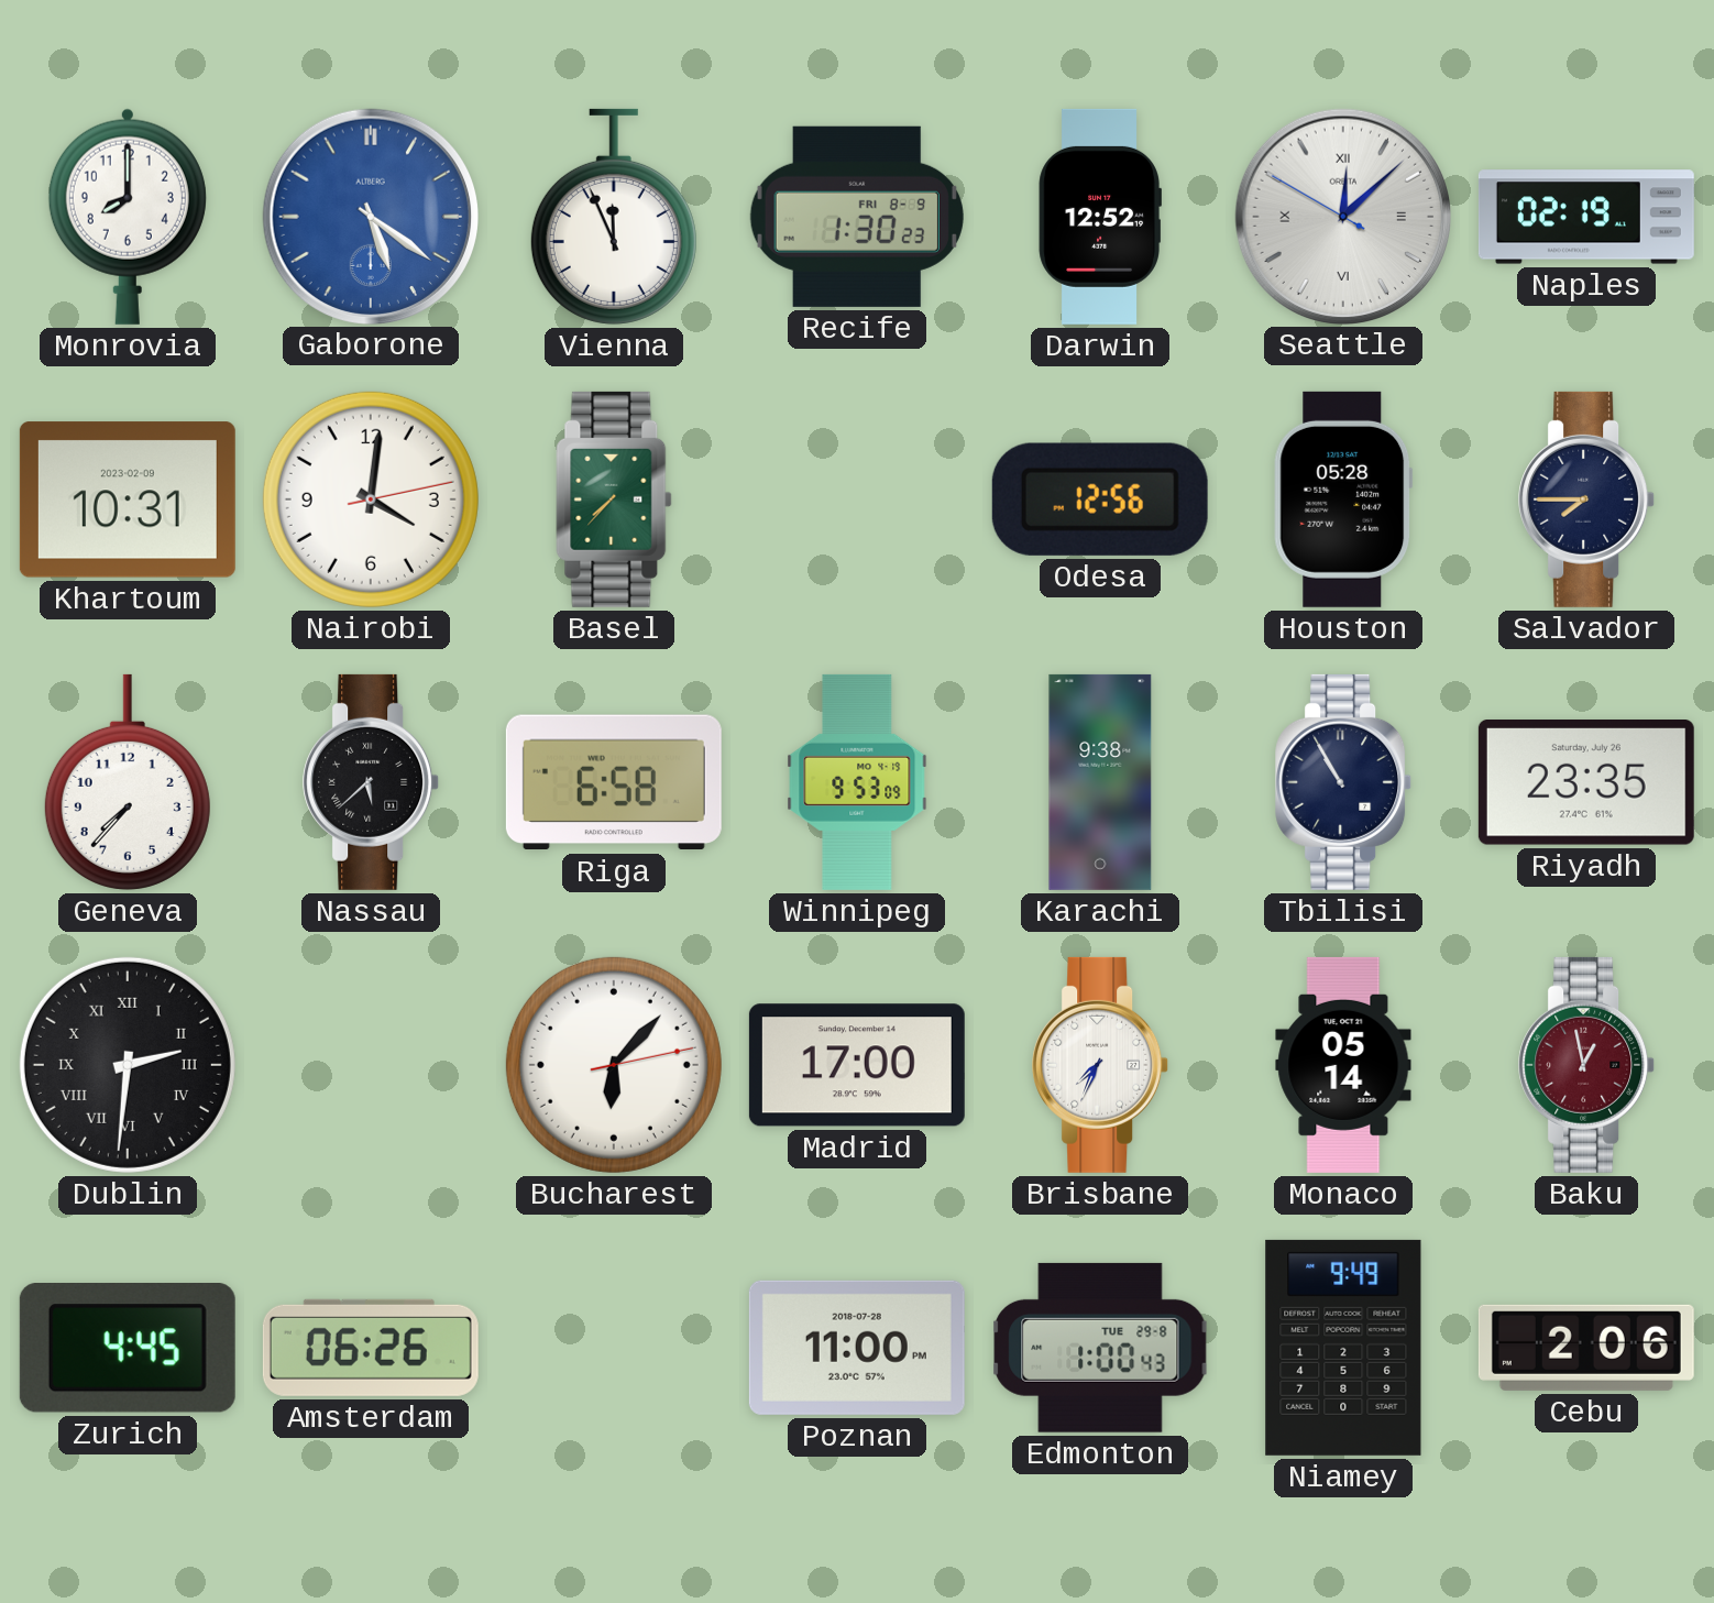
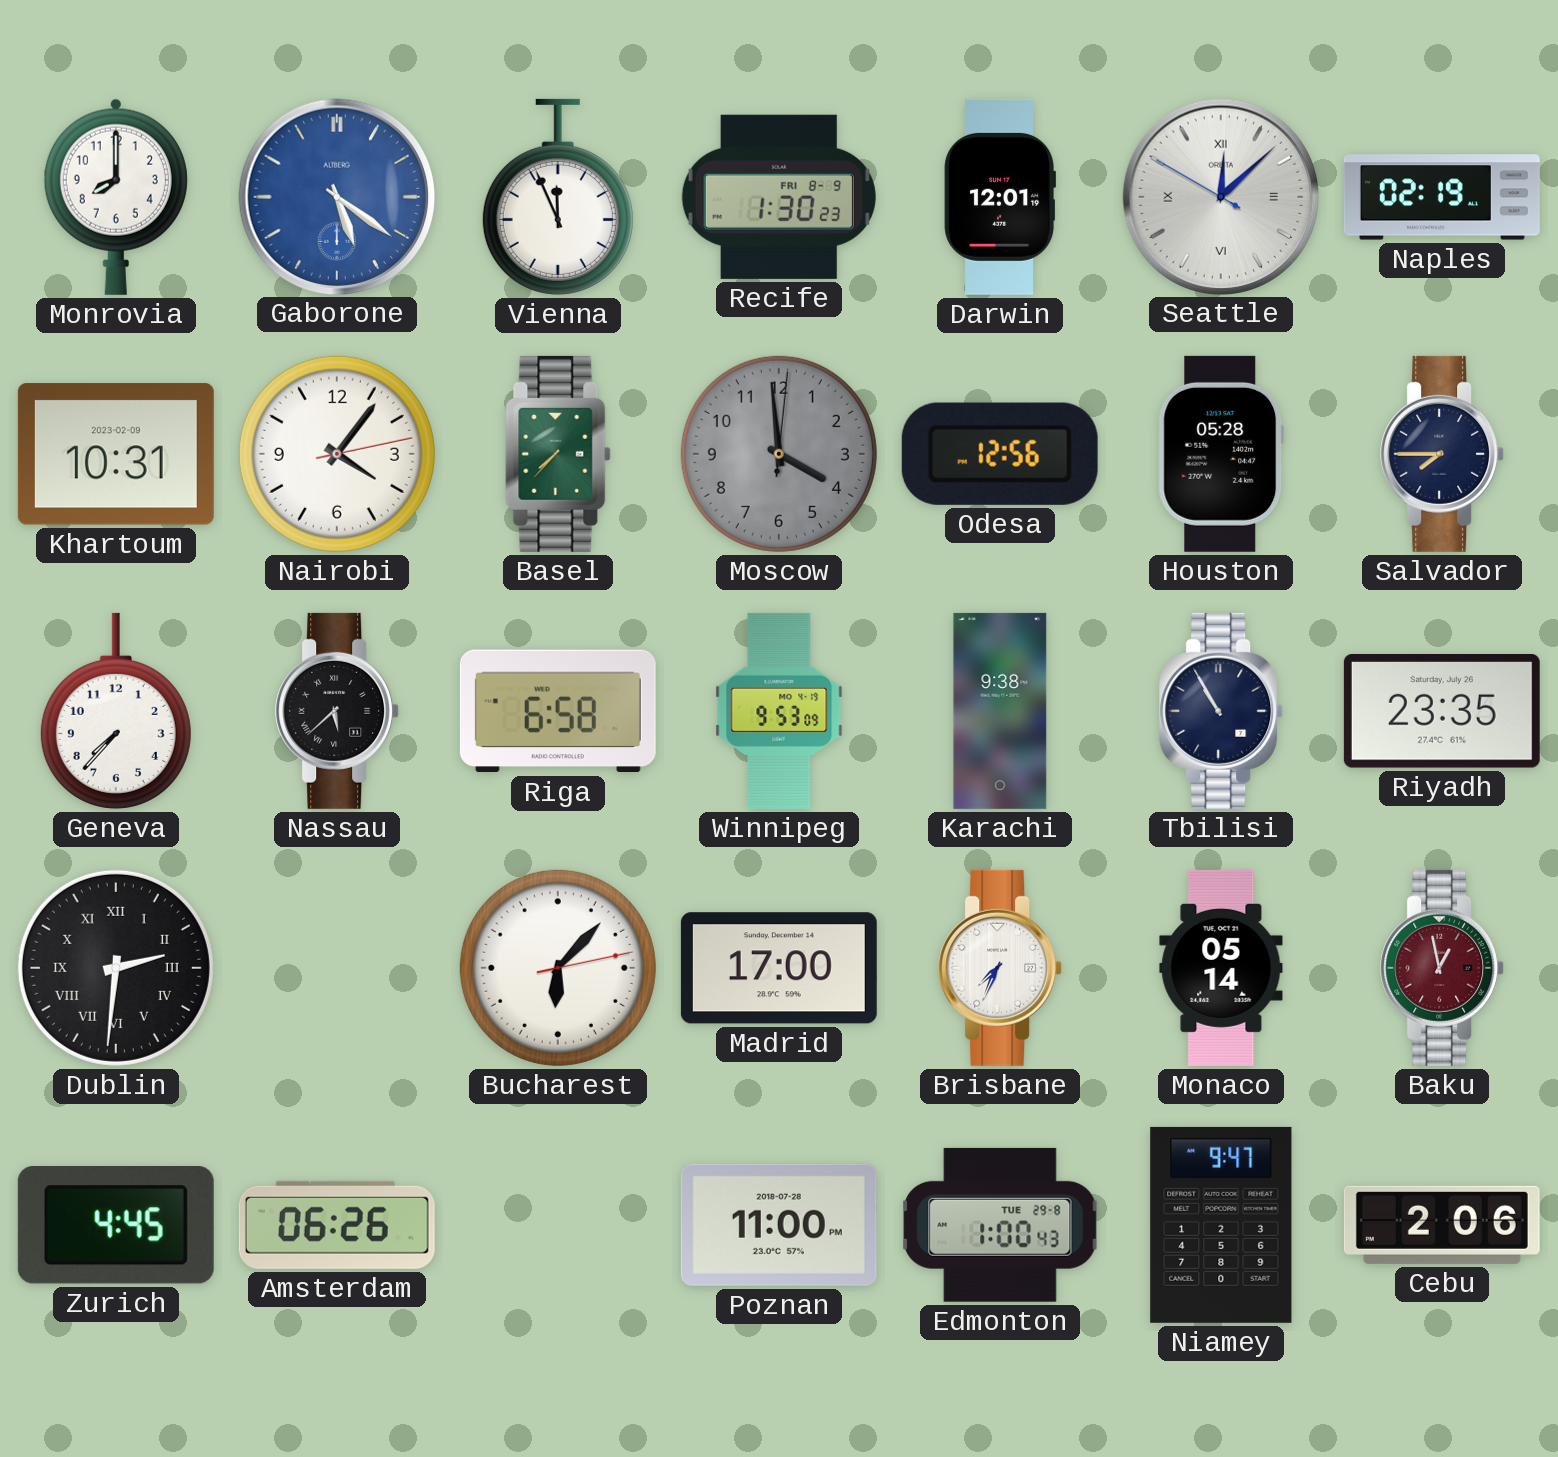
Darwin: 12:52 -> 12:01 (1000, 197)
Nairobi: 4:01 -> 4:06 (337, 454)
Moscow: none -> 3:59 (779, 454)
Niamey: 9:49 -> 9:47 (1221, 1225)
